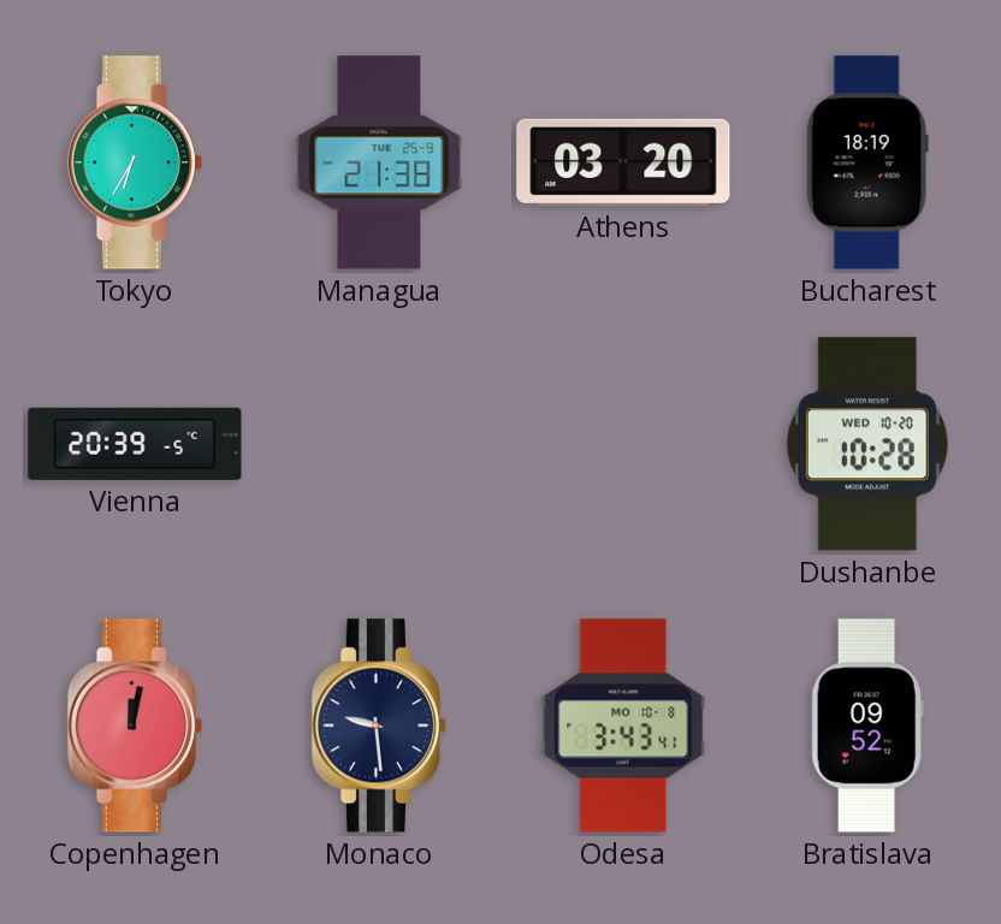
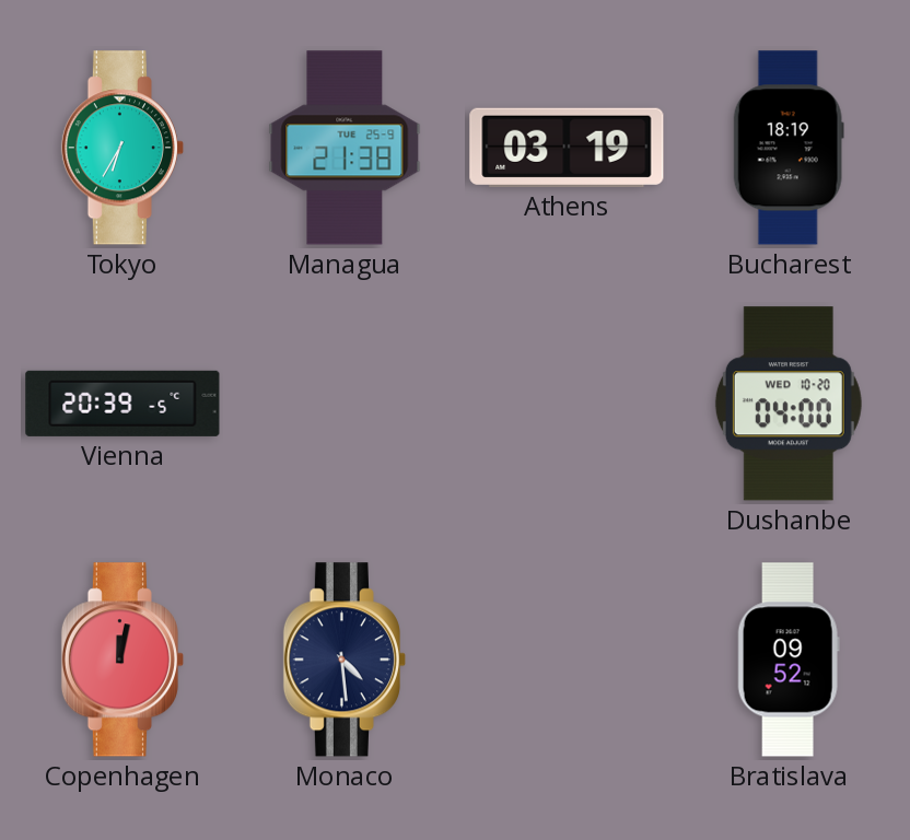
Athens: 03:20 -> 03:19 (567, 148)
Dushanbe: 10:28 -> 04:00 (789, 404)
Monaco: 9:29 -> 4:29 (345, 660)
Odesa: 3:43 -> none (623, 725)
